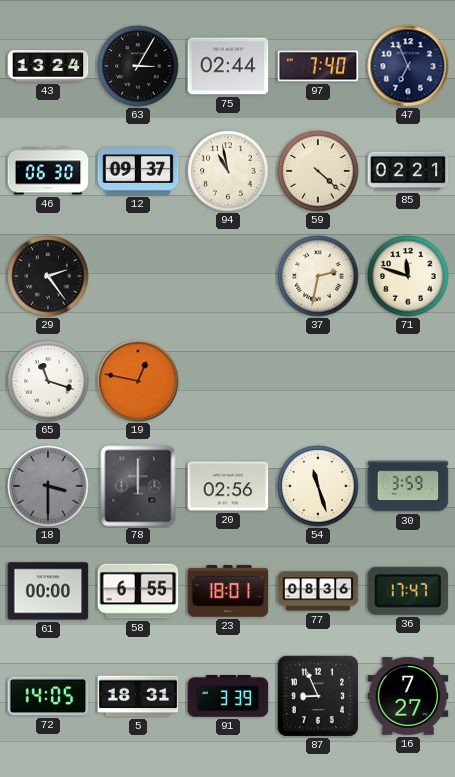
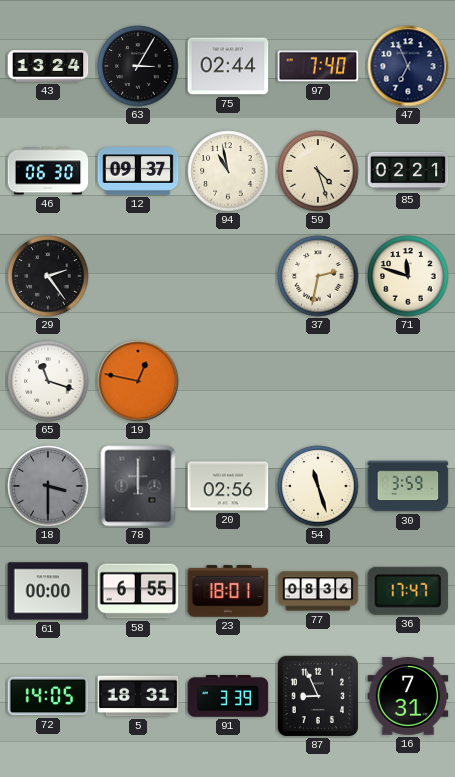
59: 4:22 -> 4:27 (318, 171)
16: 7:27 -> 7:31 (408, 696)
